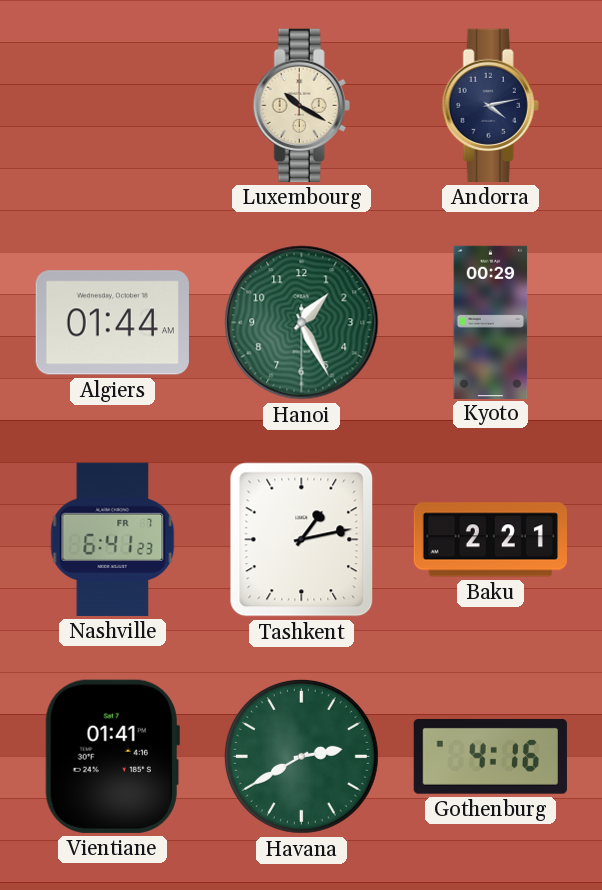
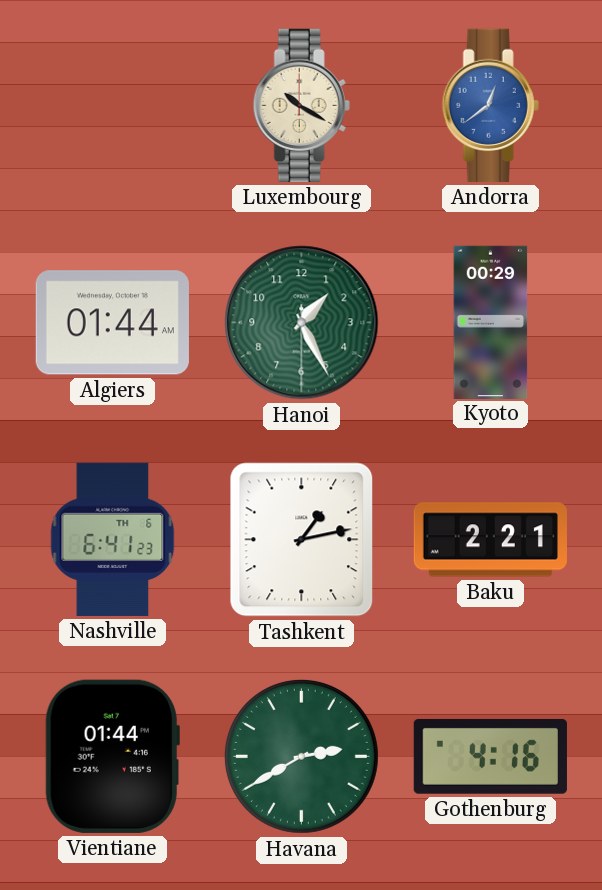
Andorra: 4:13 -> 12:39 (490, 105)
Andorra dial: navy -> blue (490, 105)
Nashville date: FR 7 -> TH 6 (113, 539)
Vientiane: 01:41 -> 01:44 (112, 756)
